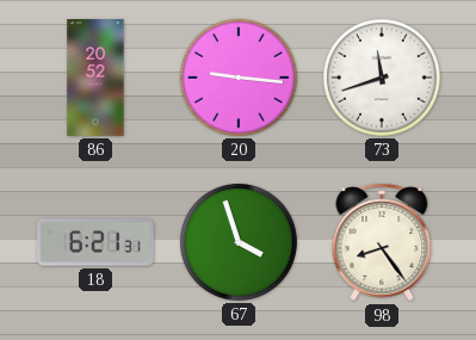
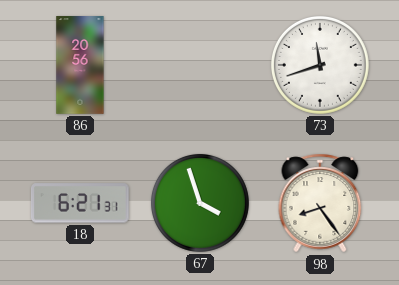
86: 20:52 -> 20:56 (80, 65)
20: 9:16 -> none (239, 78)
